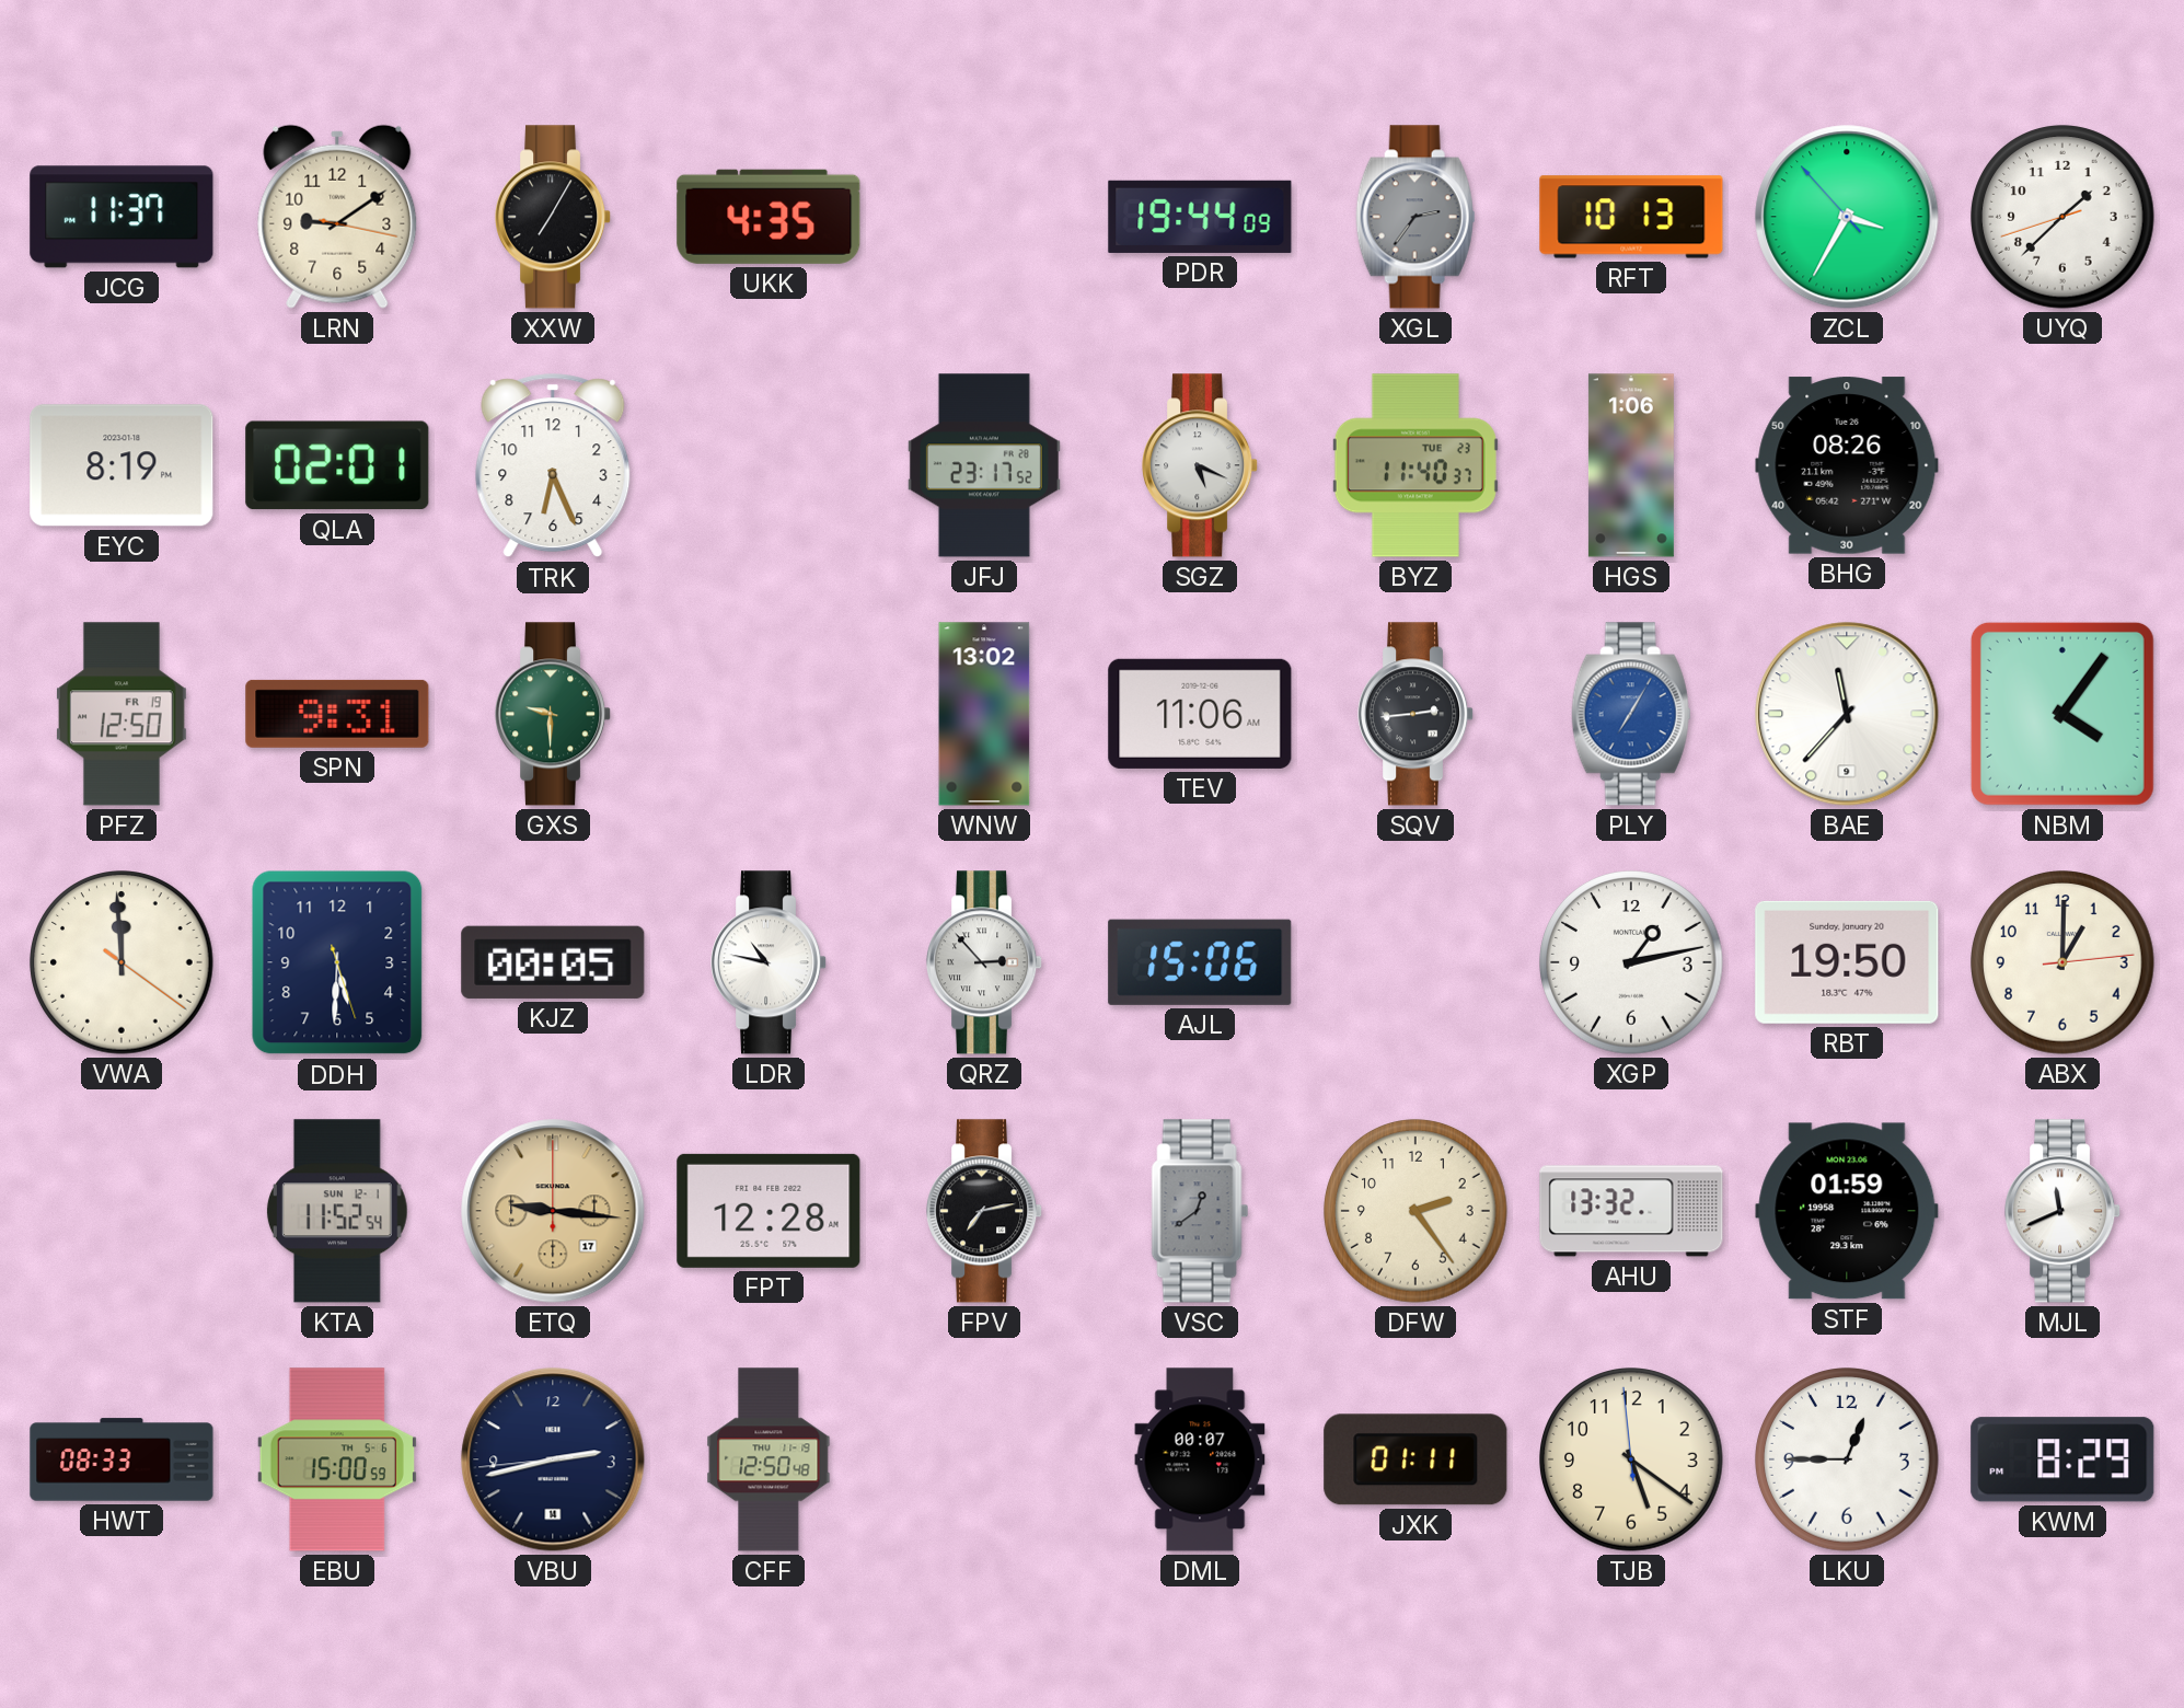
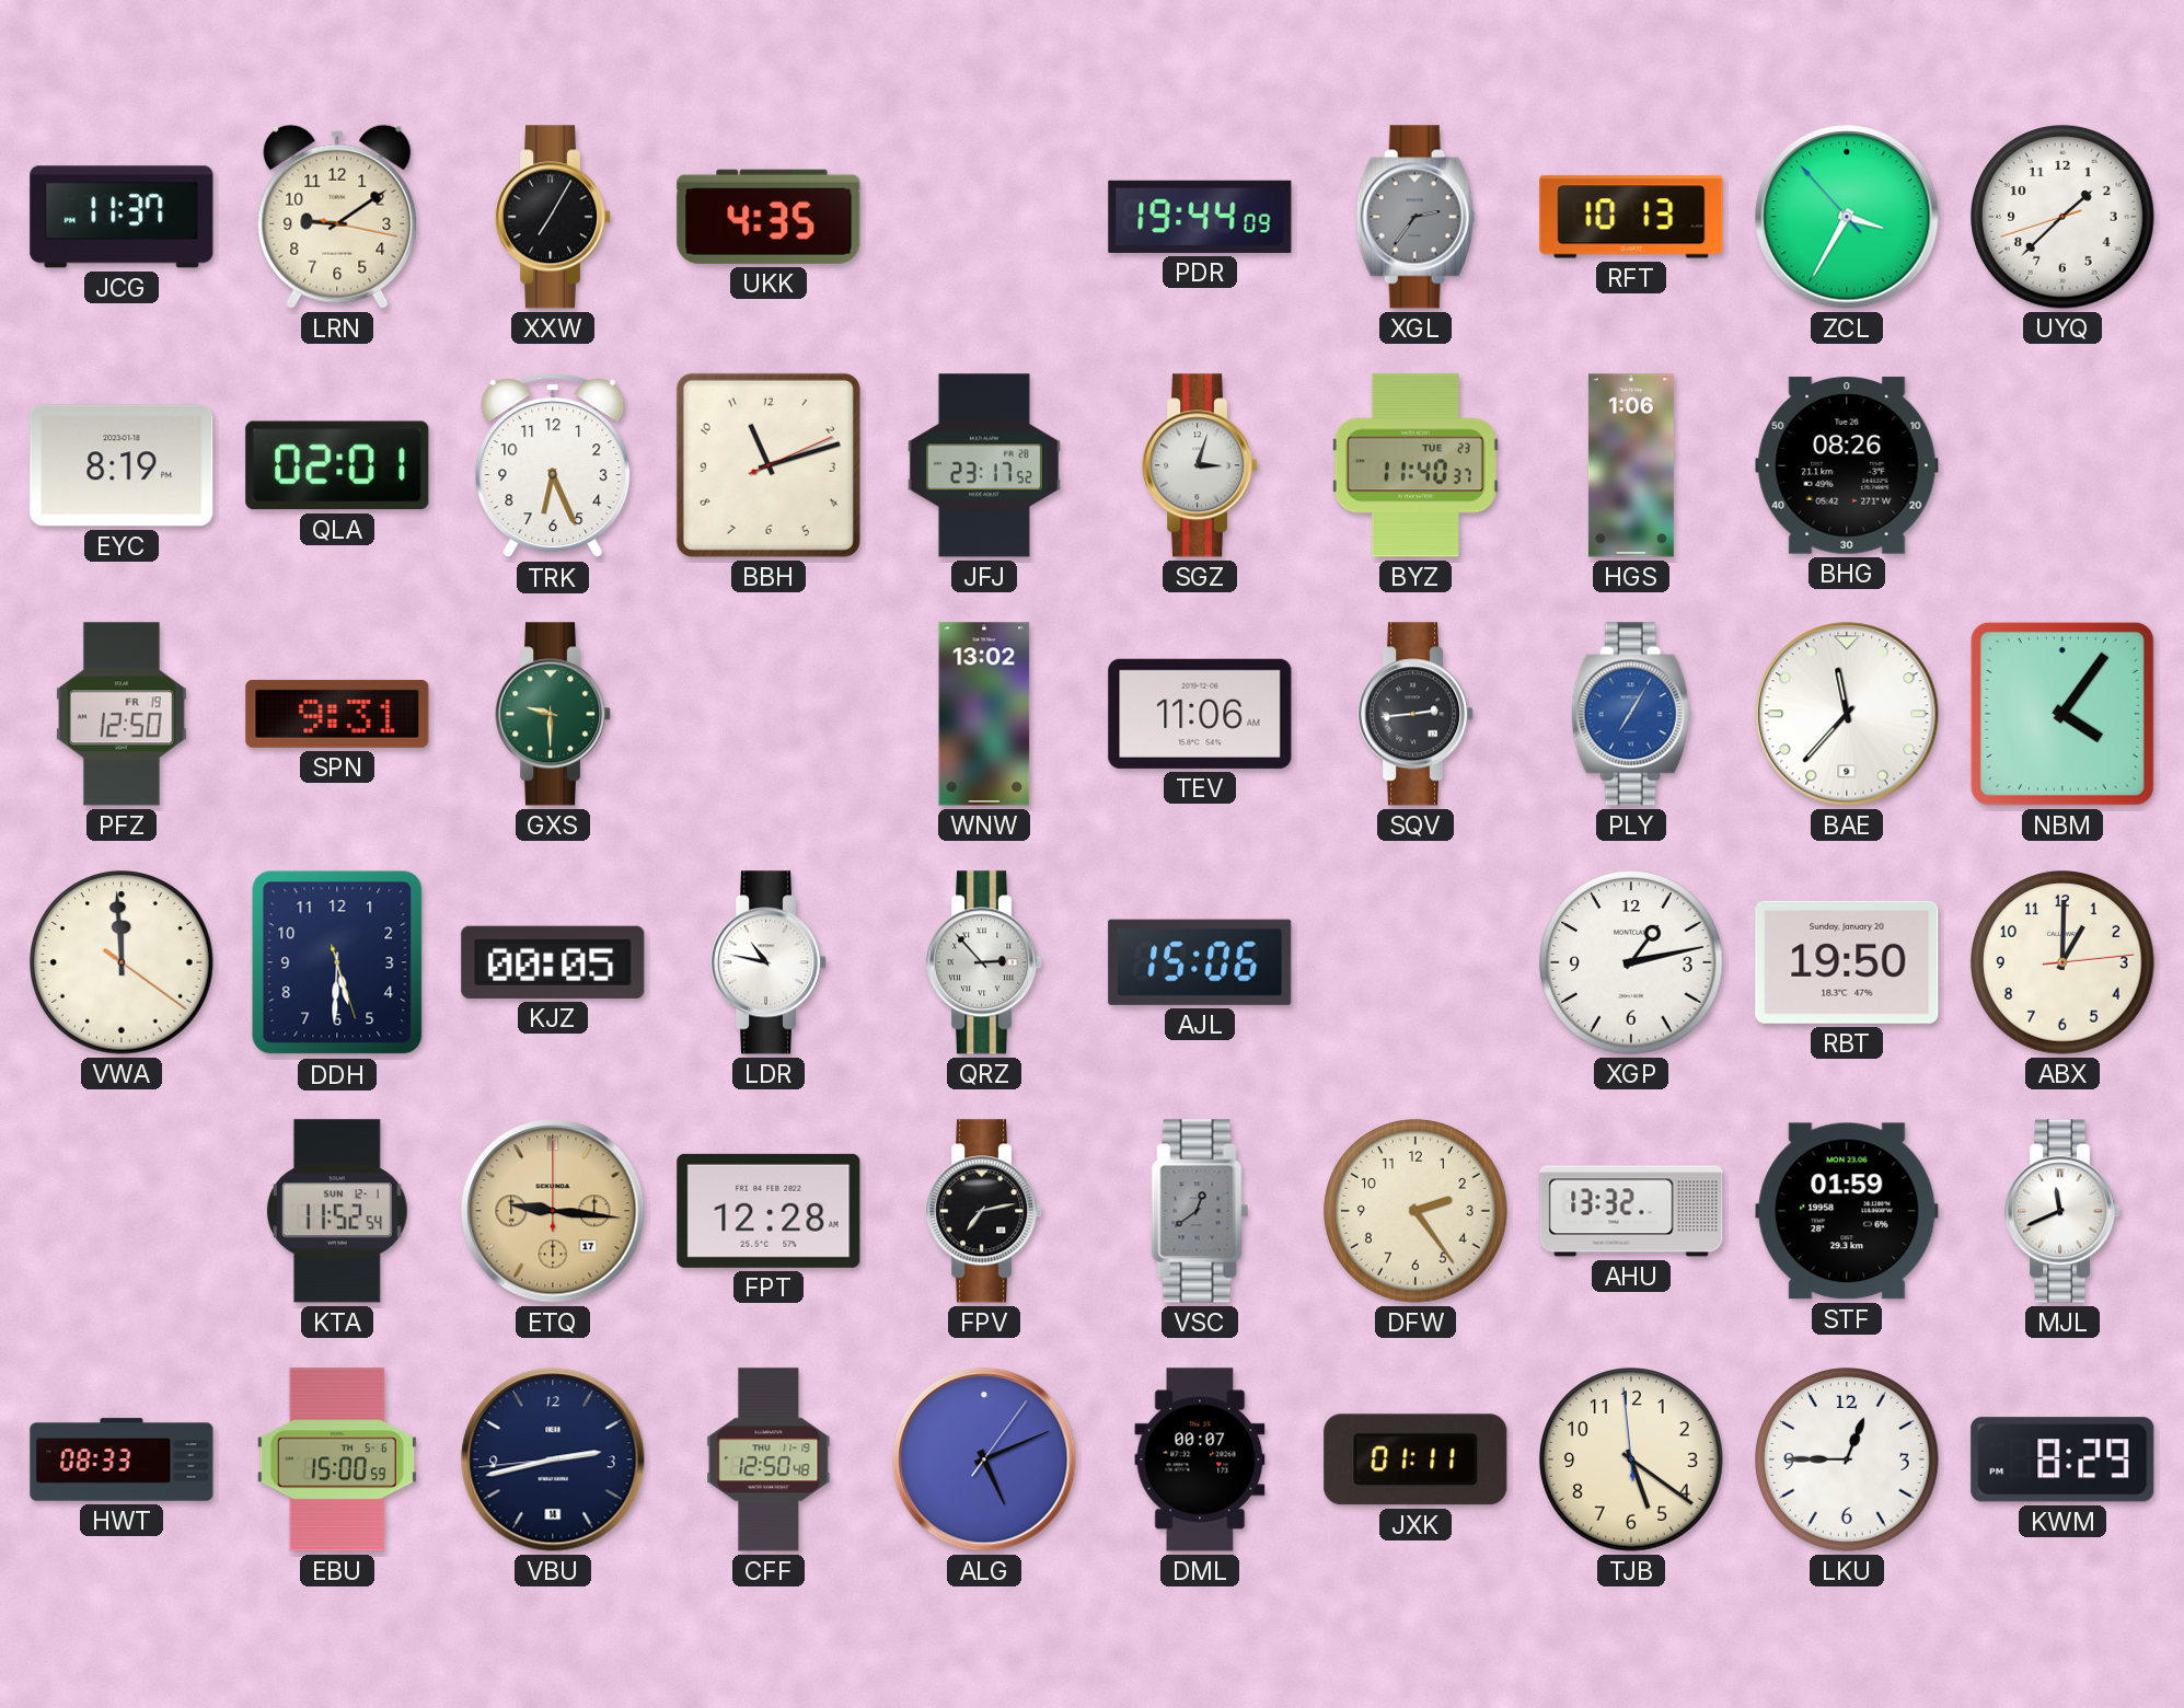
BBH: none -> 11:12 (769, 465)
SGZ: 5:19 -> 3:03 (1201, 465)
ALG: none -> 5:11 (984, 1459)
